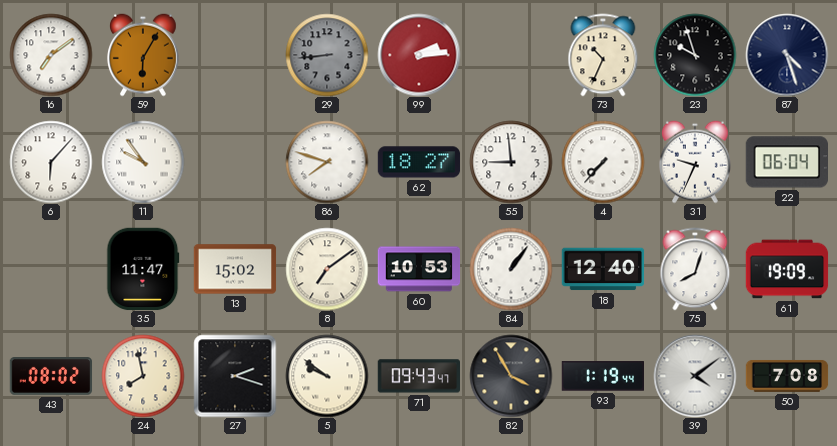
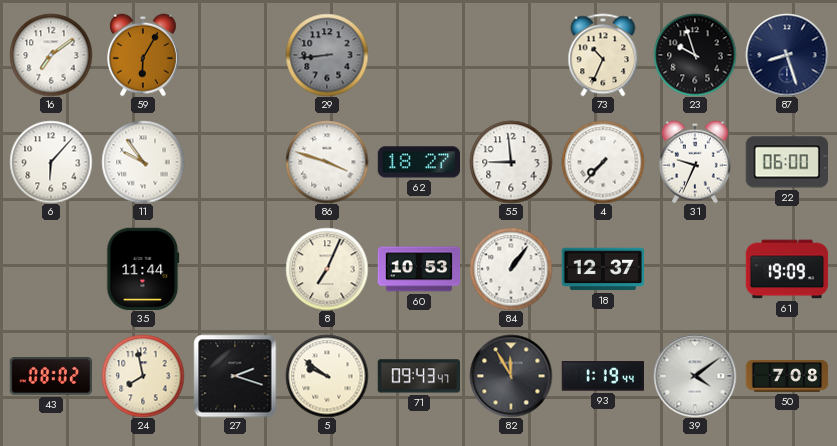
99: 2:14 -> none (419, 55)
87: 4:27 -> 8:27 (787, 55)
86: 7:48 -> 3:48 (327, 162)
22: 06:04 -> 06:00 (786, 162)
35: 11:47 -> 11:44 (143, 269)
13: 15:02 -> none (235, 269)
8: 7:09 -> 7:04 (327, 269)
18: 12:40 -> 12:37 (603, 269)
75: 8:03 -> none (695, 269)
82: 3:55 -> 11:55 (511, 376)
